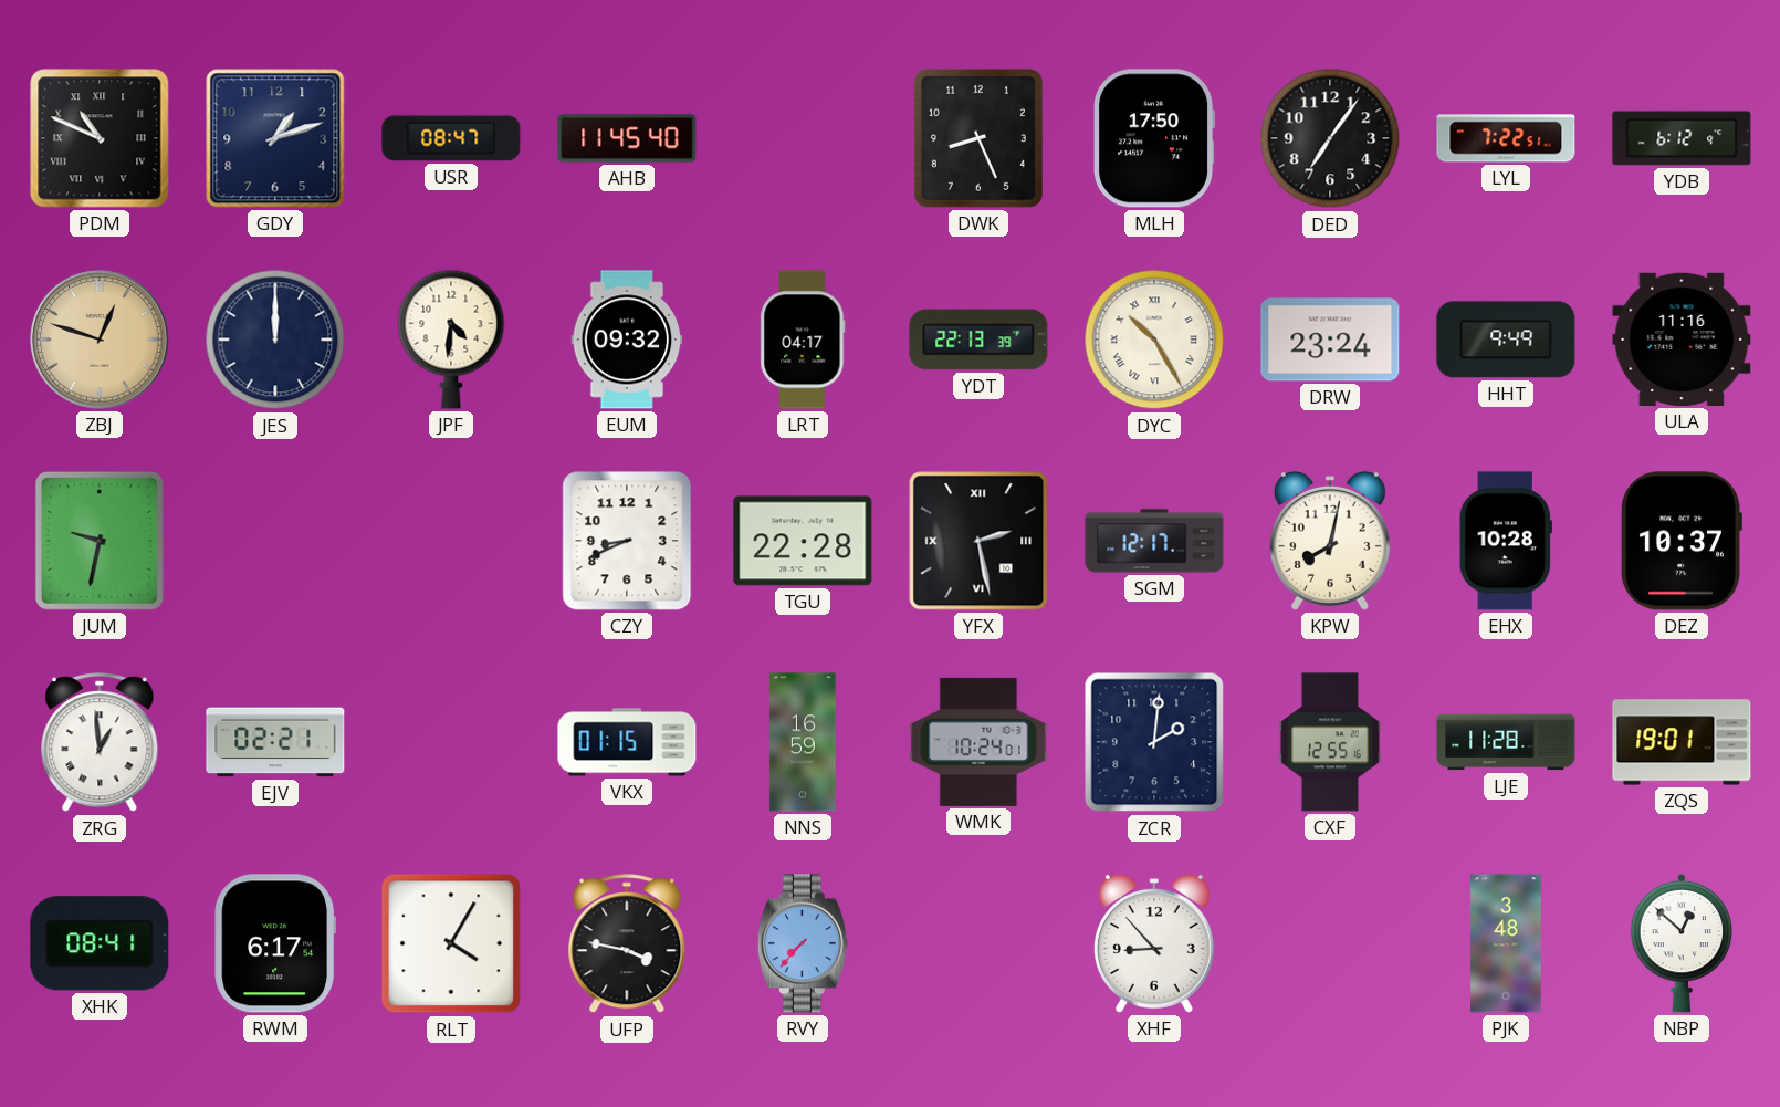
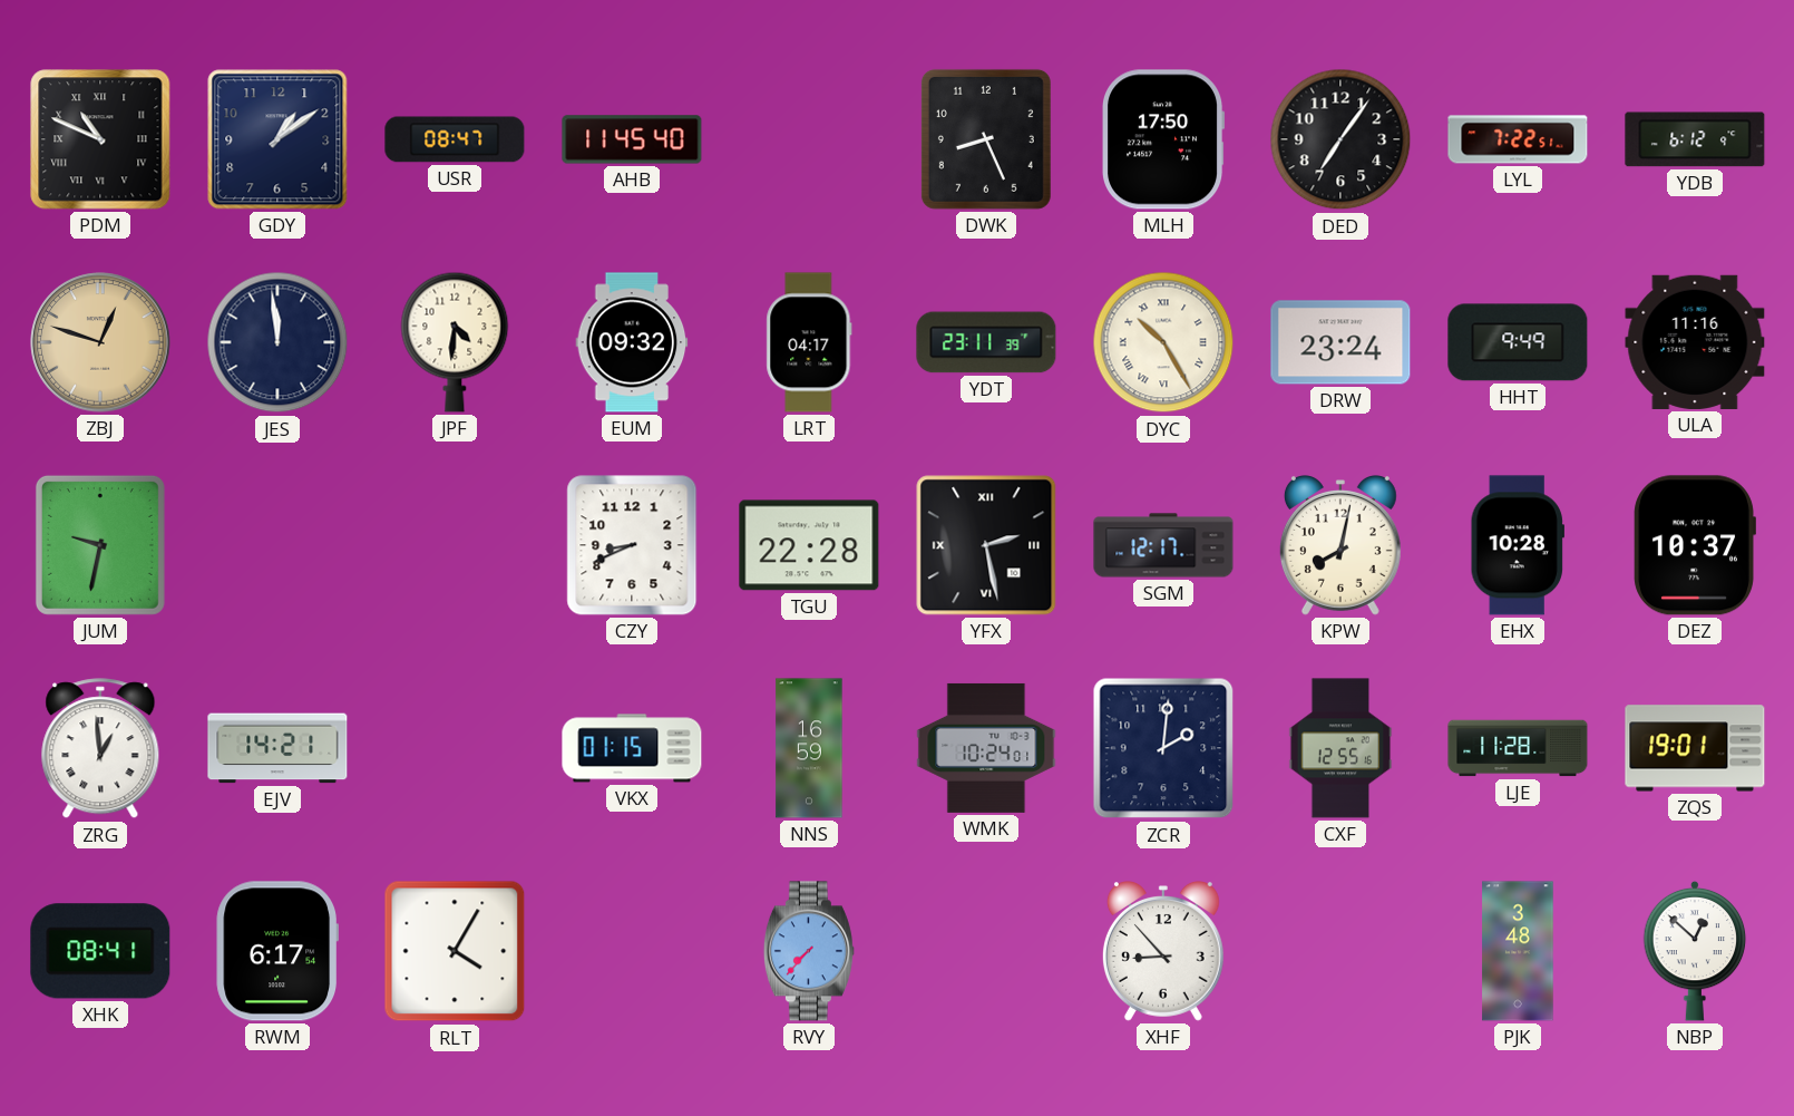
GDY: 1:12 -> 1:09 (277, 139)
JES: 12:00 -> 11:59 (277, 342)
YDT: 22:13 -> 23:11 (986, 342)
EJV: 02:21 -> 14:21 (277, 748)
UFP: 3:47 -> none (627, 944)
